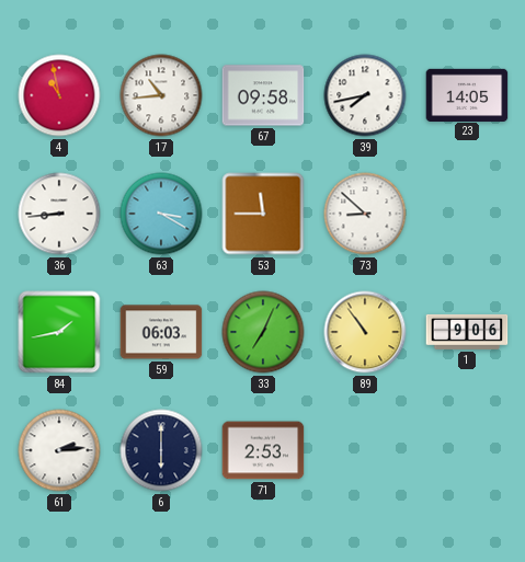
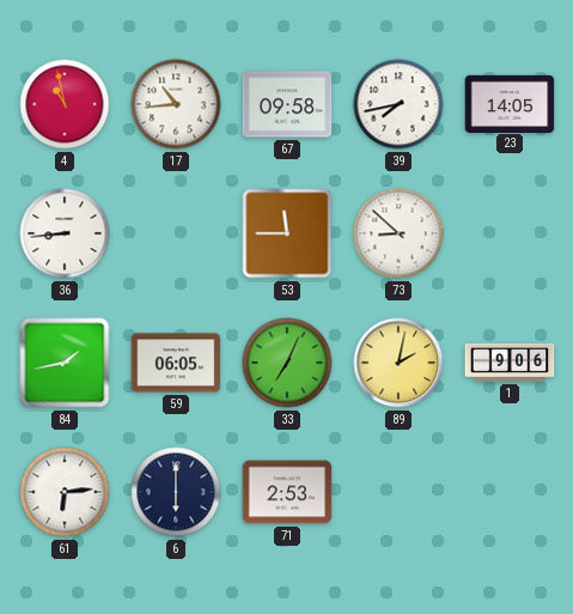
63: 3:20 -> none (161, 214)
59: 06:03 -> 06:05 (176, 363)
89: 10:54 -> 2:02 (398, 363)
61: 2:14 -> 6:14 (65, 492)
